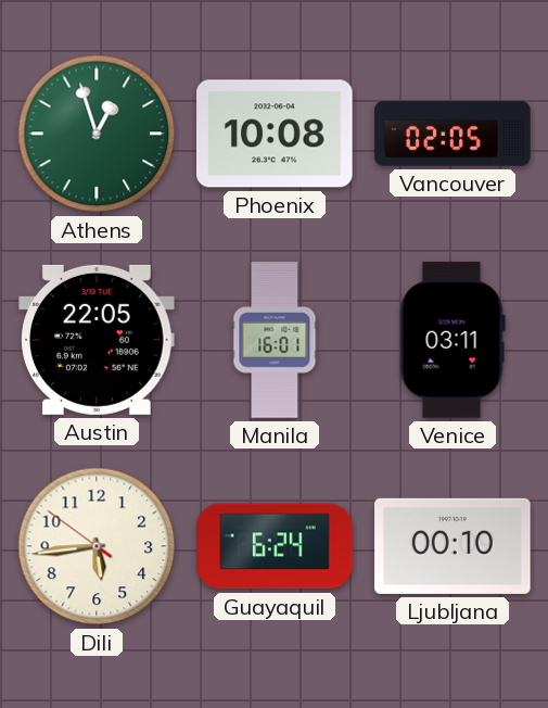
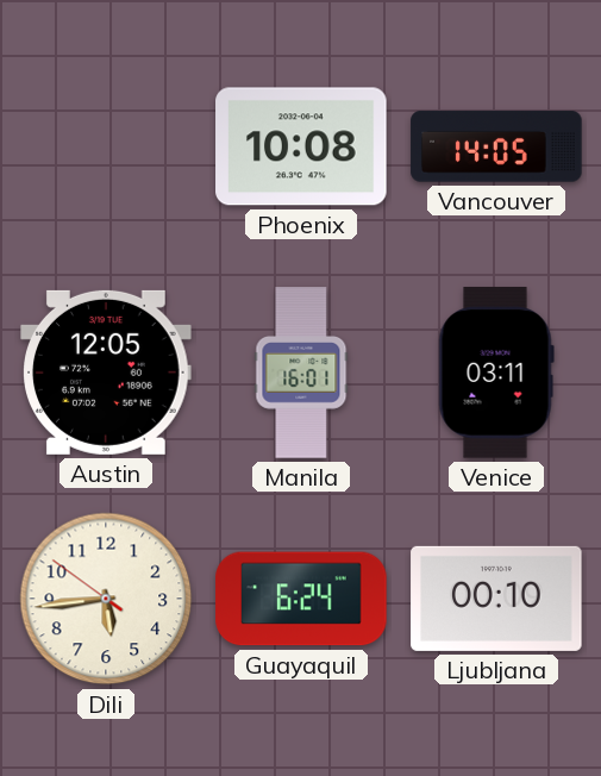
Athens: 12:57 -> none (97, 134)
Vancouver: 02:05 -> 14:05 (496, 146)
Austin: 22:05 -> 12:05 (106, 373)
